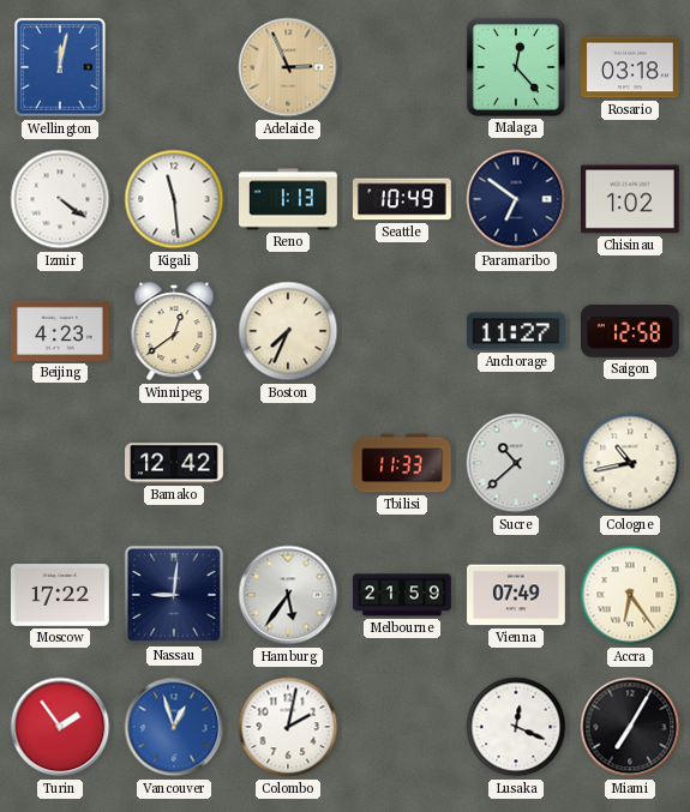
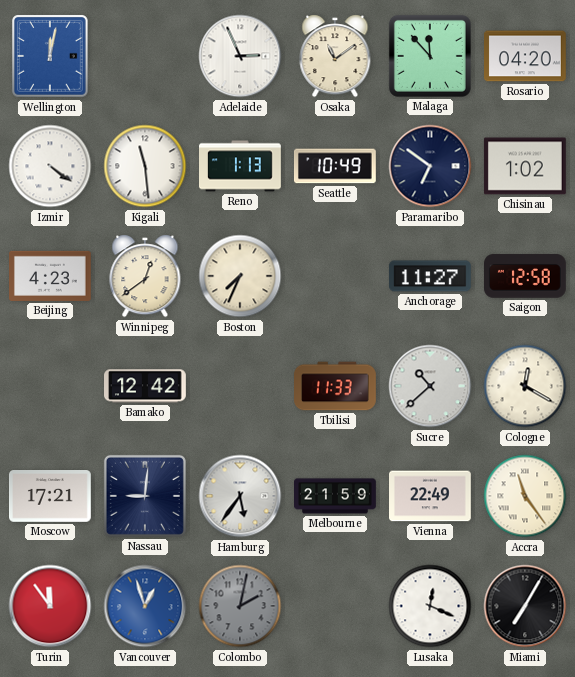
Adelaide dial: champagne -> white (240, 56)
Osaka: none -> 11:09 (335, 56)
Malaga: 12:23 -> 11:53 (430, 56)
Rosario: 03:18 -> 04:20 (526, 56)
Cologne: 10:43 -> 12:20 (525, 386)
Moscow: 17:22 -> 17:21 (51, 497)
Vienna: 07:49 -> 22:49 (431, 496)
Accra: 6:24 -> 11:24 (525, 496)
Turin: 1:54 -> 11:54 (50, 606)
Colombo dial: white -> grey (240, 606)
